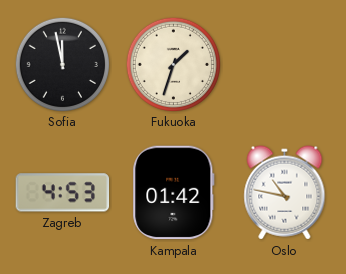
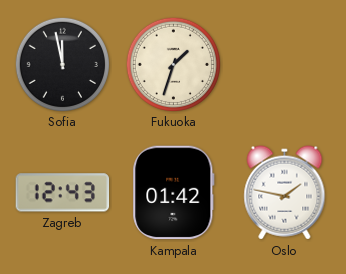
Zagreb: 4:53 -> 12:43 (63, 193)
Oslo: 10:47 -> 1:47 (285, 193)
